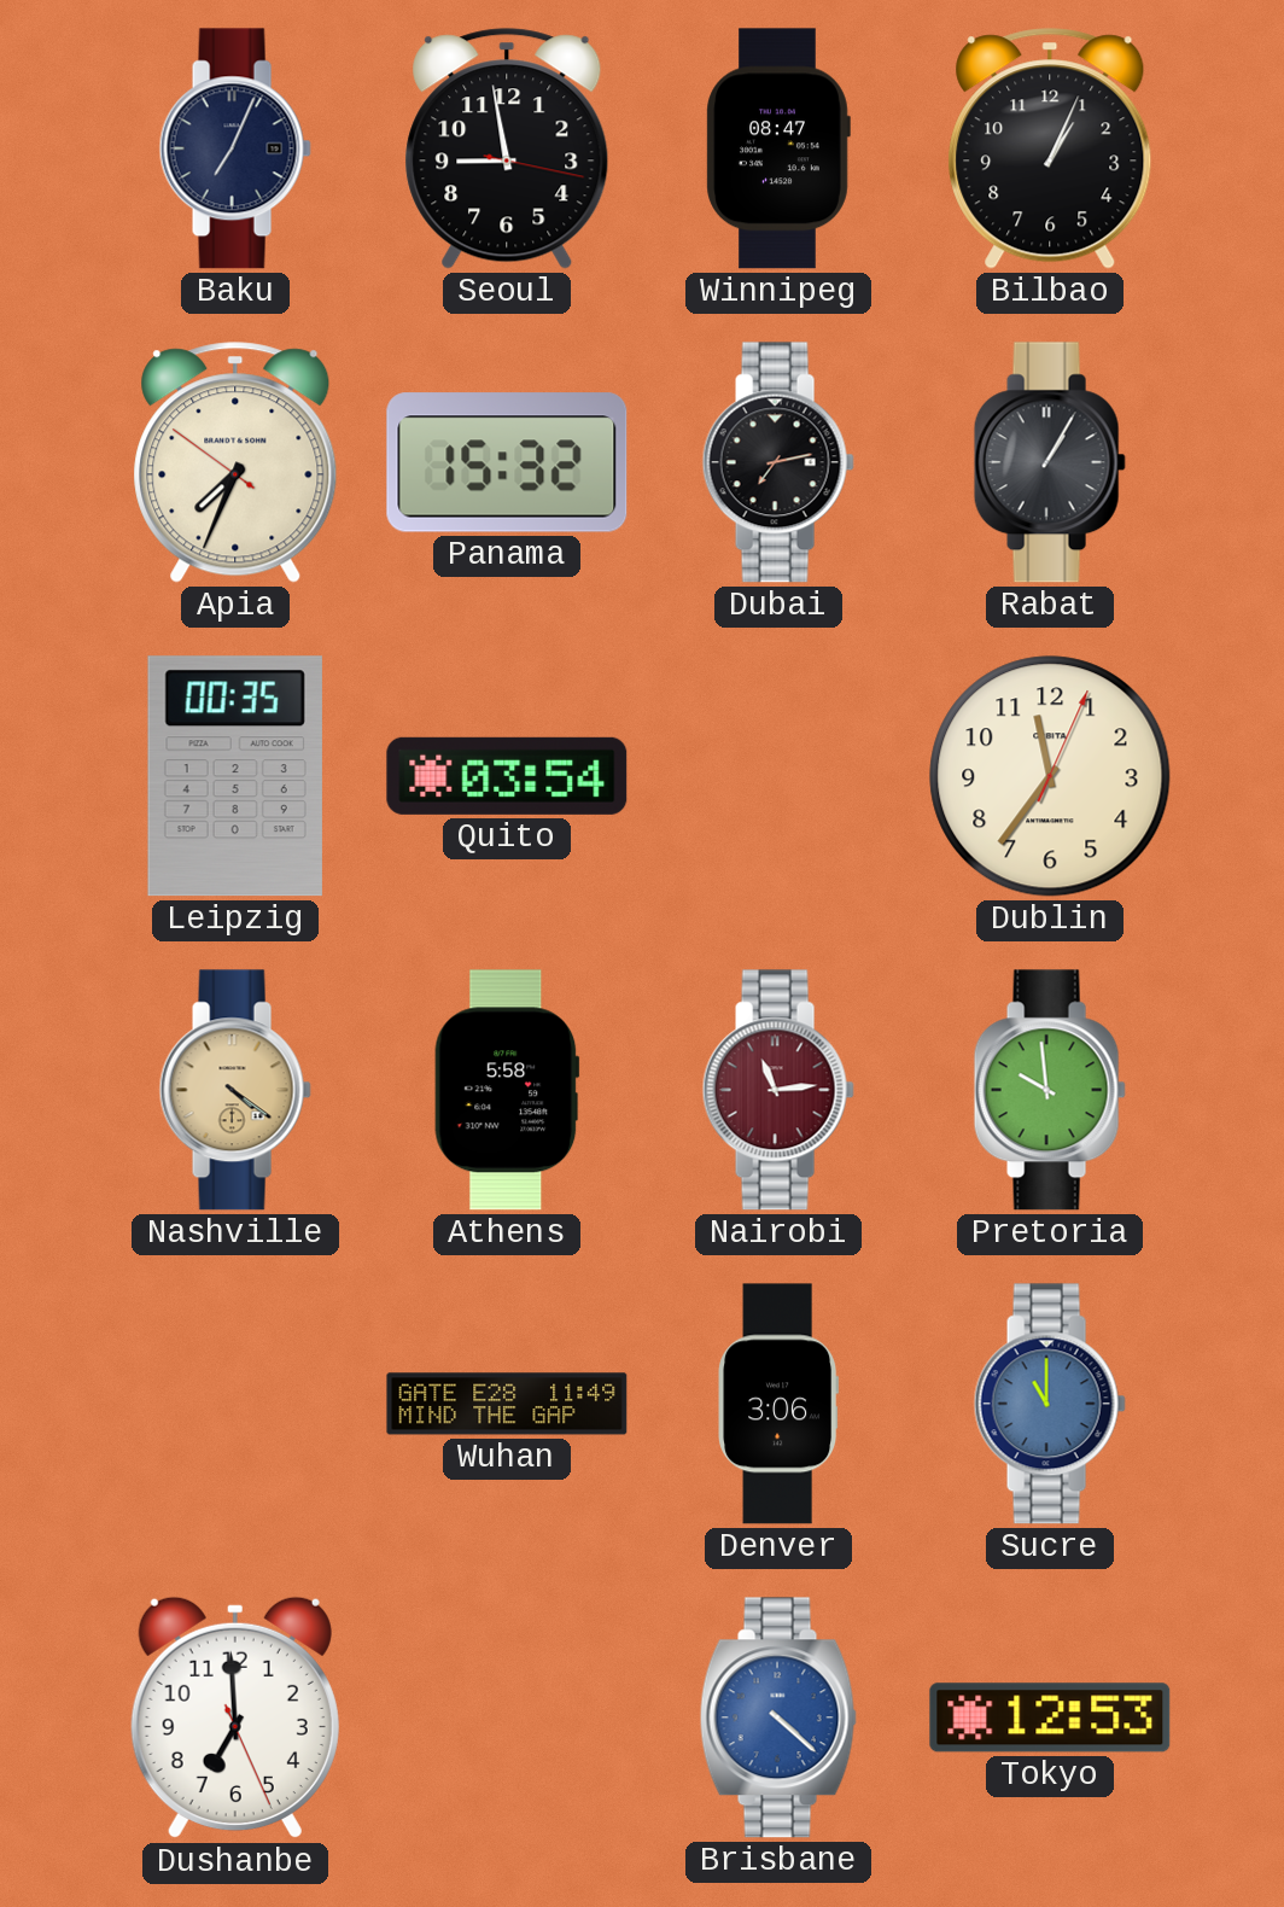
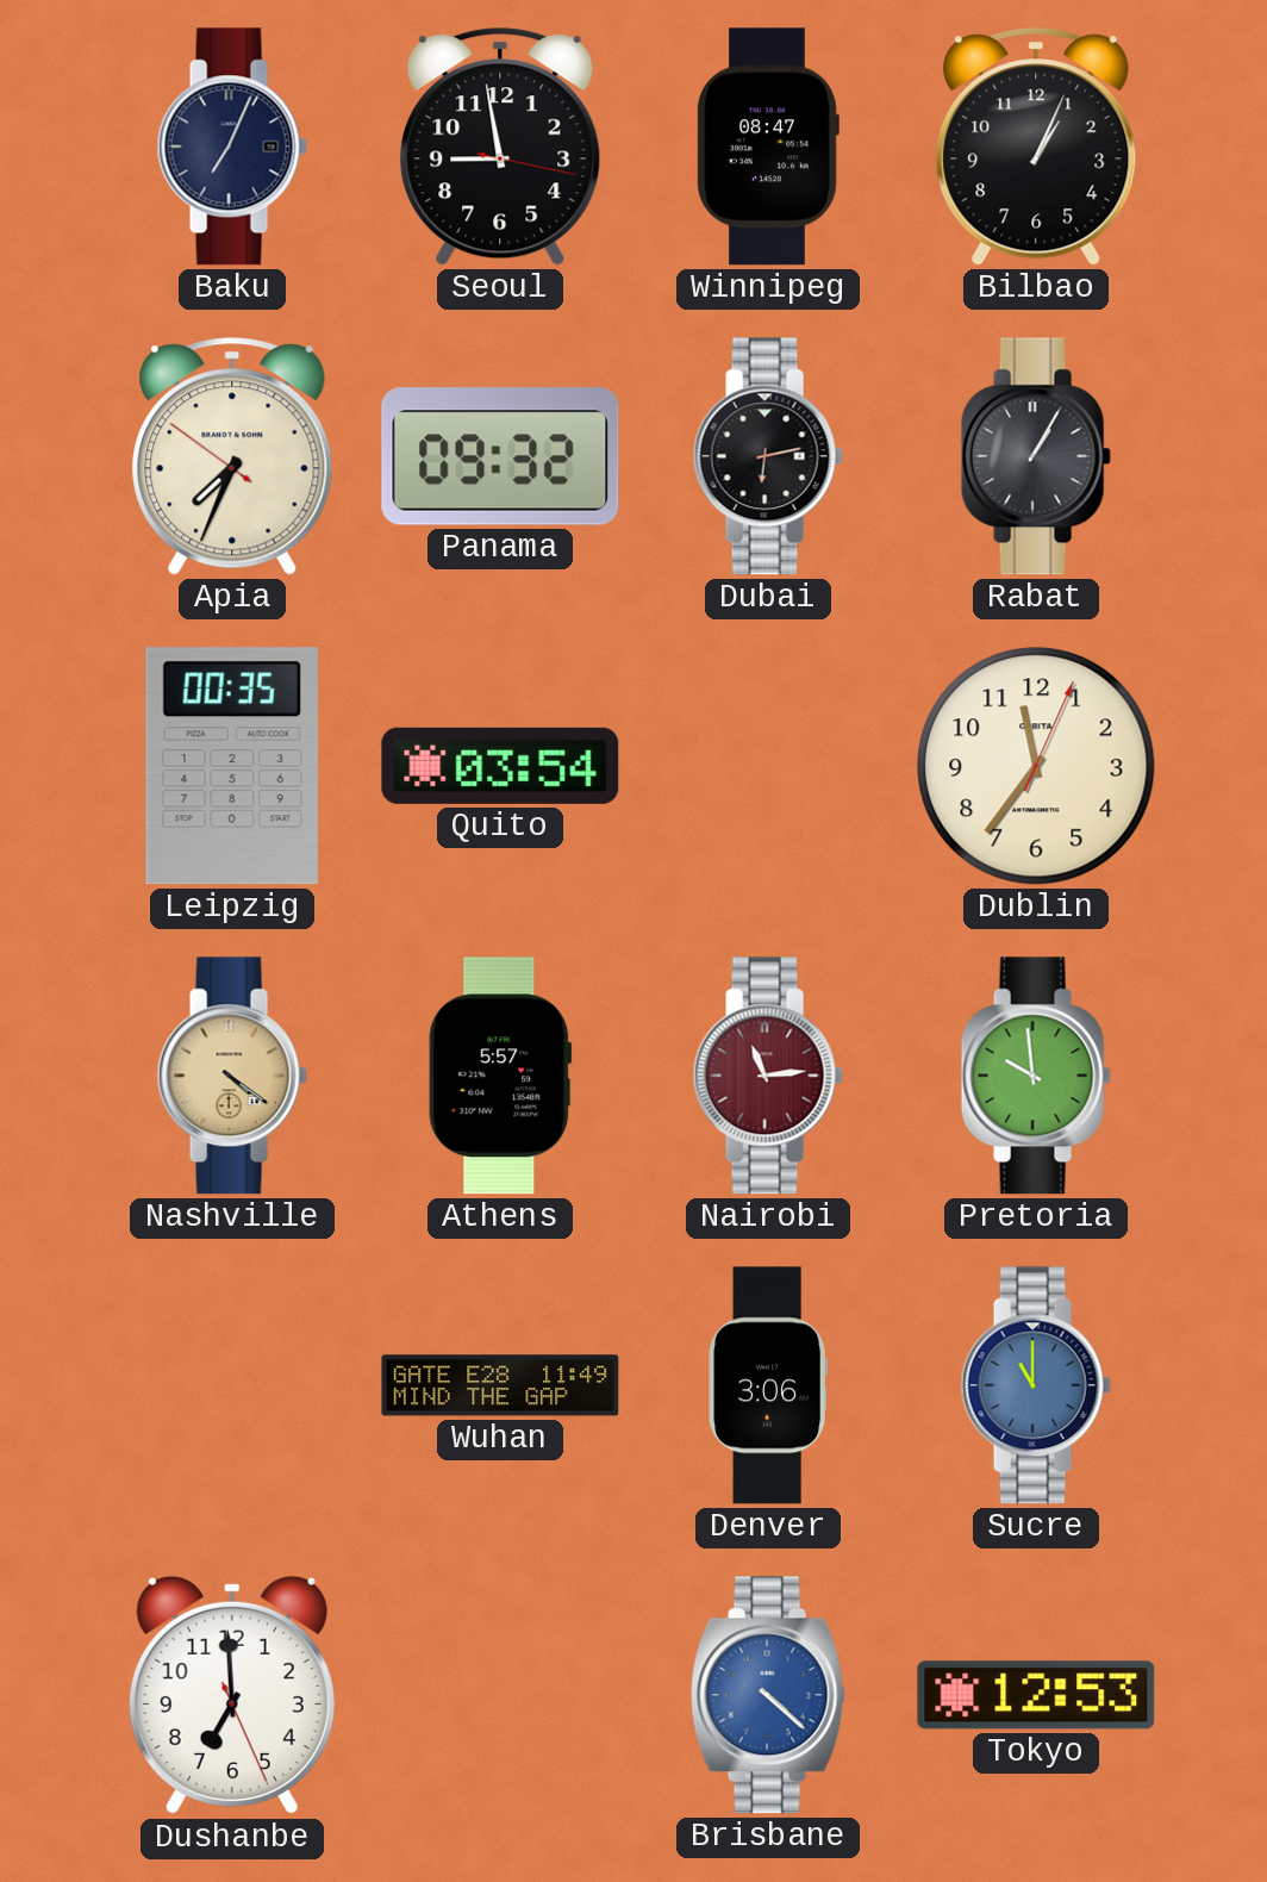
Panama: 15:32 -> 09:32 (500, 456)
Dubai: 7:13 -> 6:13 (768, 456)
Athens: 5:58 -> 5:57 (500, 1076)
